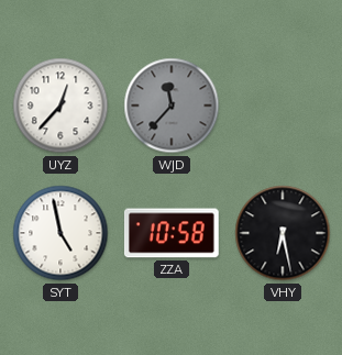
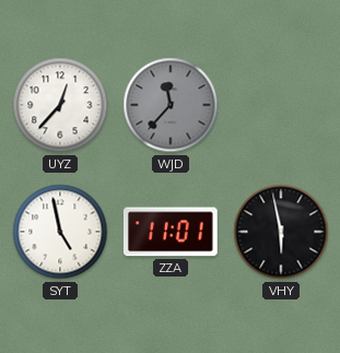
ZZA: 10:58 -> 11:01 (171, 232)
VHY: 6:28 -> 5:58 (281, 232)
